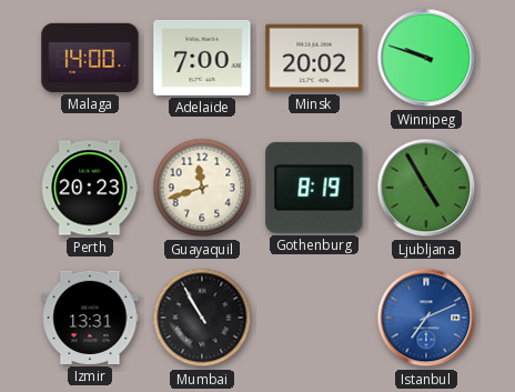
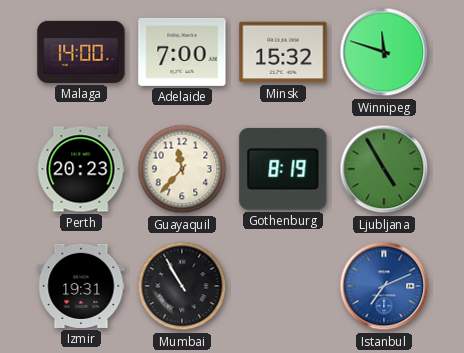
Minsk: 20:02 -> 15:32 (283, 52)
Winnipeg: 9:48 -> 11:48 (384, 52)
Guayaquil: 11:42 -> 11:37 (182, 169)
Izmir: 13:31 -> 19:31 (81, 286)
